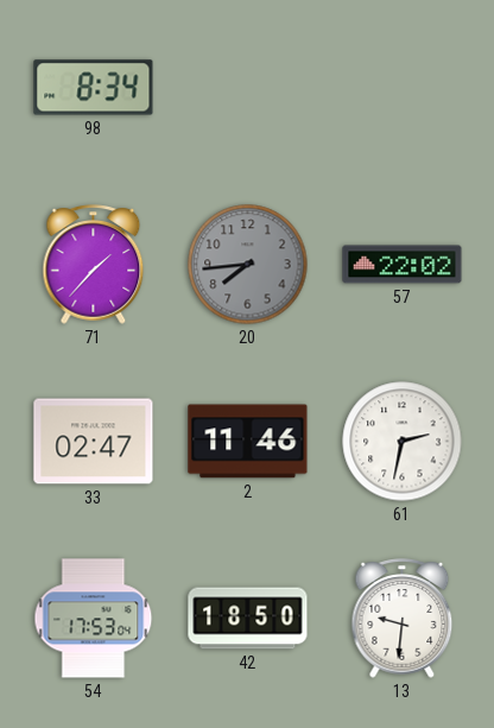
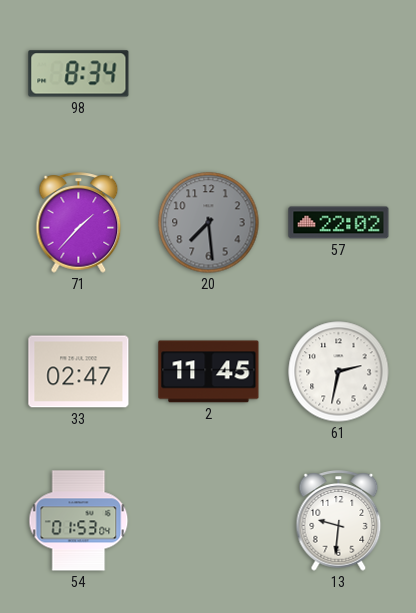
20: 7:44 -> 7:29 (209, 223)
2: 11:46 -> 11:45 (209, 372)
54: 17:53 -> 01:53 (79, 521)
42: 18:50 -> none (248, 619)
